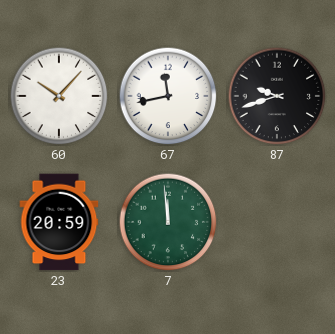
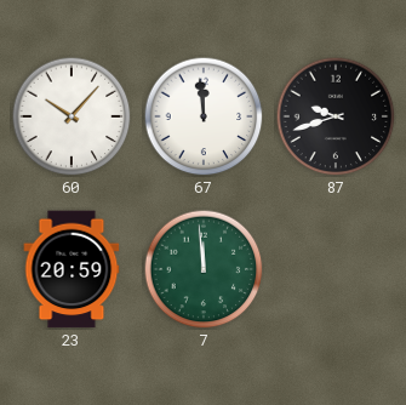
67: 11:43 -> 11:59 (204, 116)
